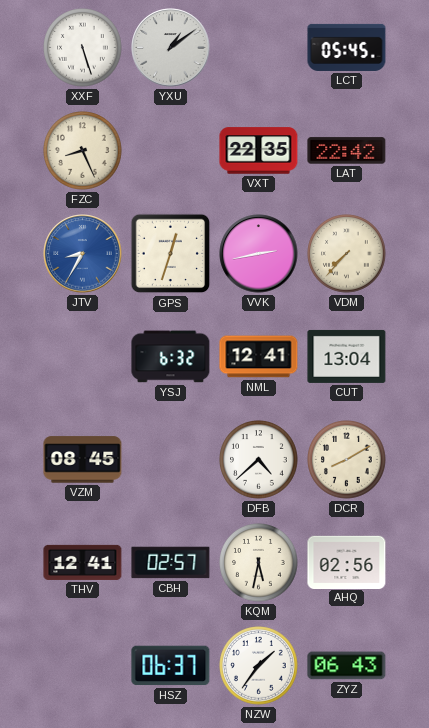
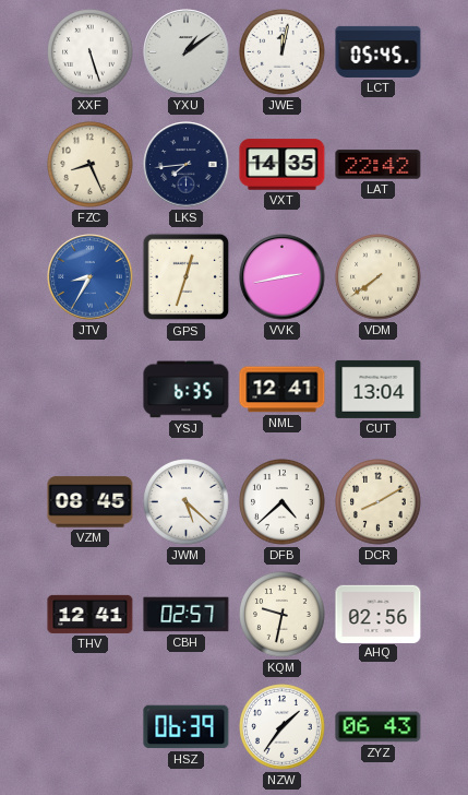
JWE: none -> 12:02 (283, 52)
LKS: none -> 7:44 (187, 165)
VXT: 22:35 -> 14:35 (283, 165)
VDM: 7:37 -> 7:39 (379, 277)
YSJ: 6:32 -> 6:35 (187, 390)
JWM: none -> 5:22 (187, 502)
KQM: 5:32 -> 9:32 (283, 615)
HSZ: 06:37 -> 06:39 (187, 727)
